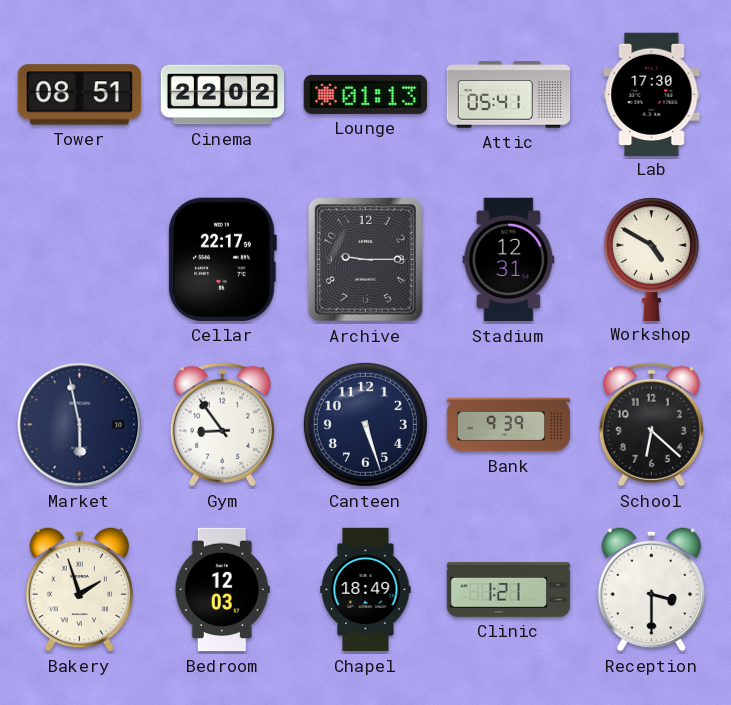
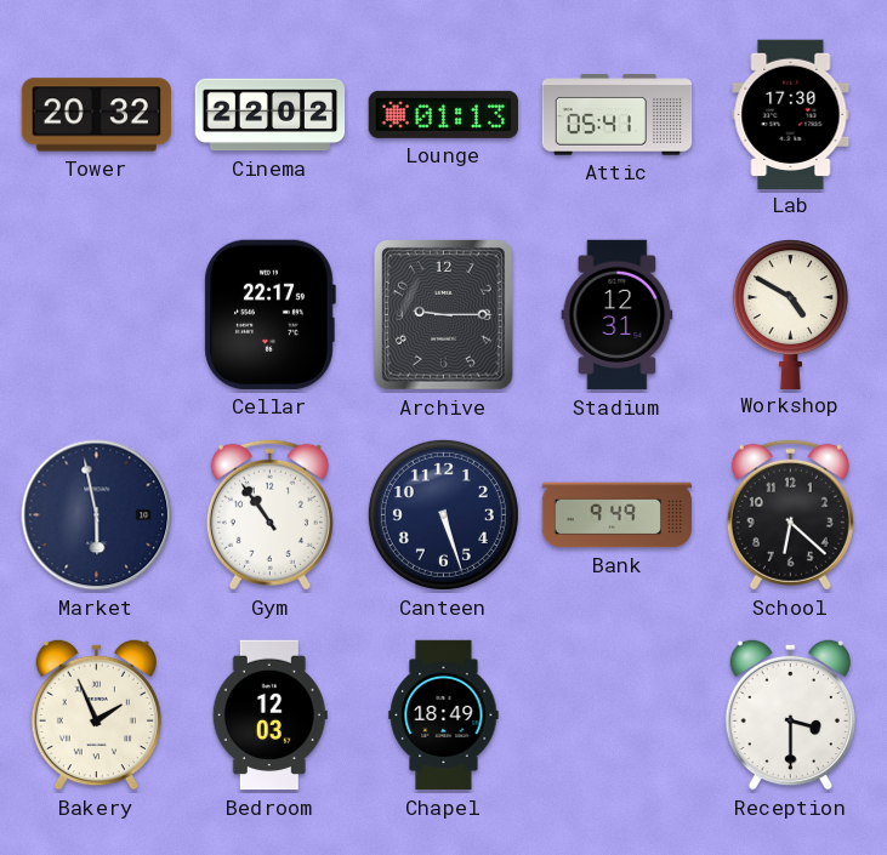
Tower: 08:51 -> 20:32 (97, 115)
Gym: 8:54 -> 10:54 (269, 514)
Bank: 9:39 -> 9:49 (618, 515)
Bakery: 1:57 -> 1:56 (96, 714)
Clinic: 1:21 -> none (509, 589)
